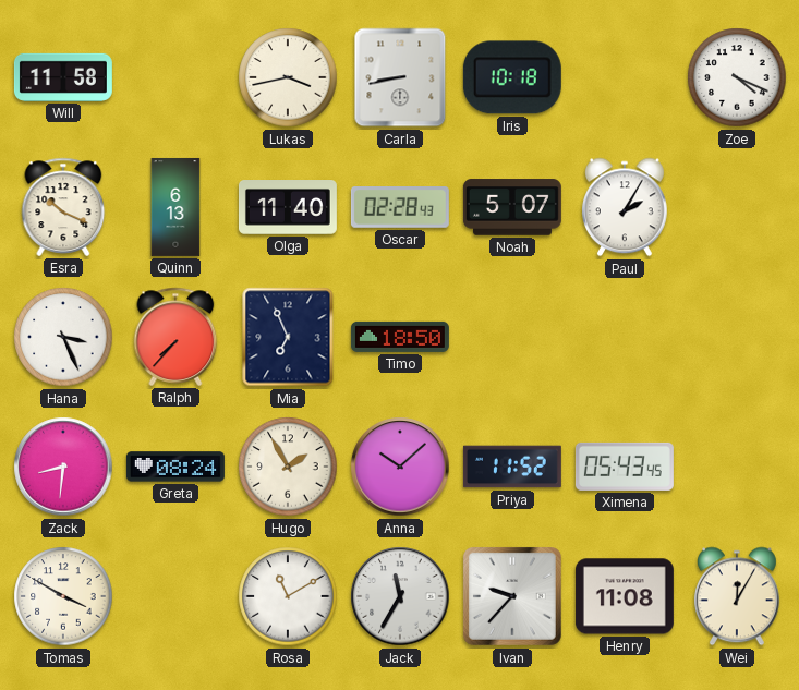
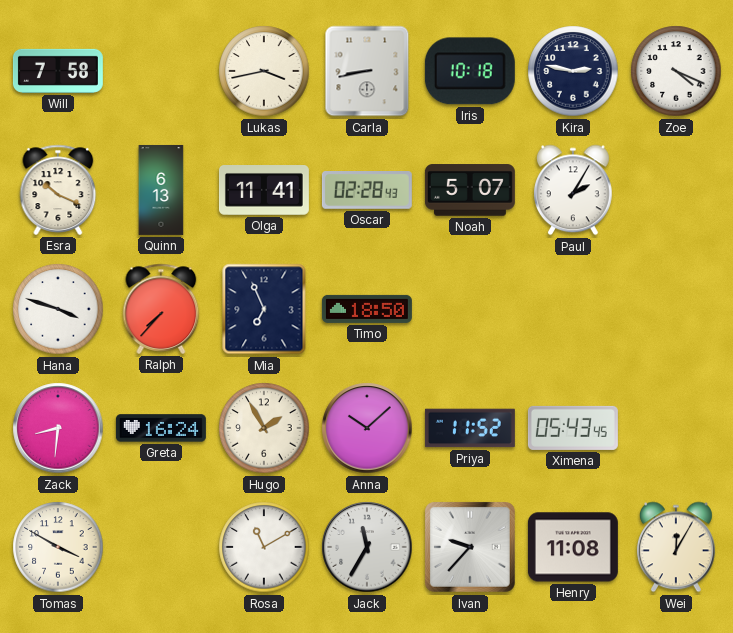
Will: 11:58 -> 7:58 (58, 71)
Kira: none -> 2:47 (573, 71)
Olga: 11:40 -> 11:41 (264, 191)
Hana: 3:26 -> 3:48 (58, 309)
Greta: 08:24 -> 16:24 (161, 428)
